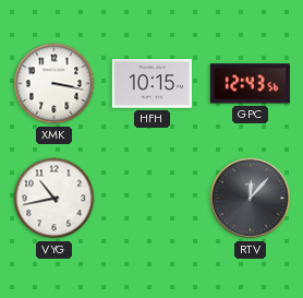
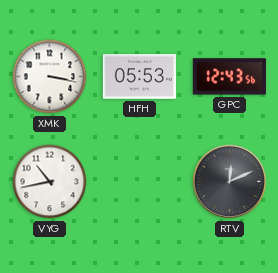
HFH: 10:15 -> 05:53 (139, 77)
RTV: 12:07 -> 12:11 (230, 182)
